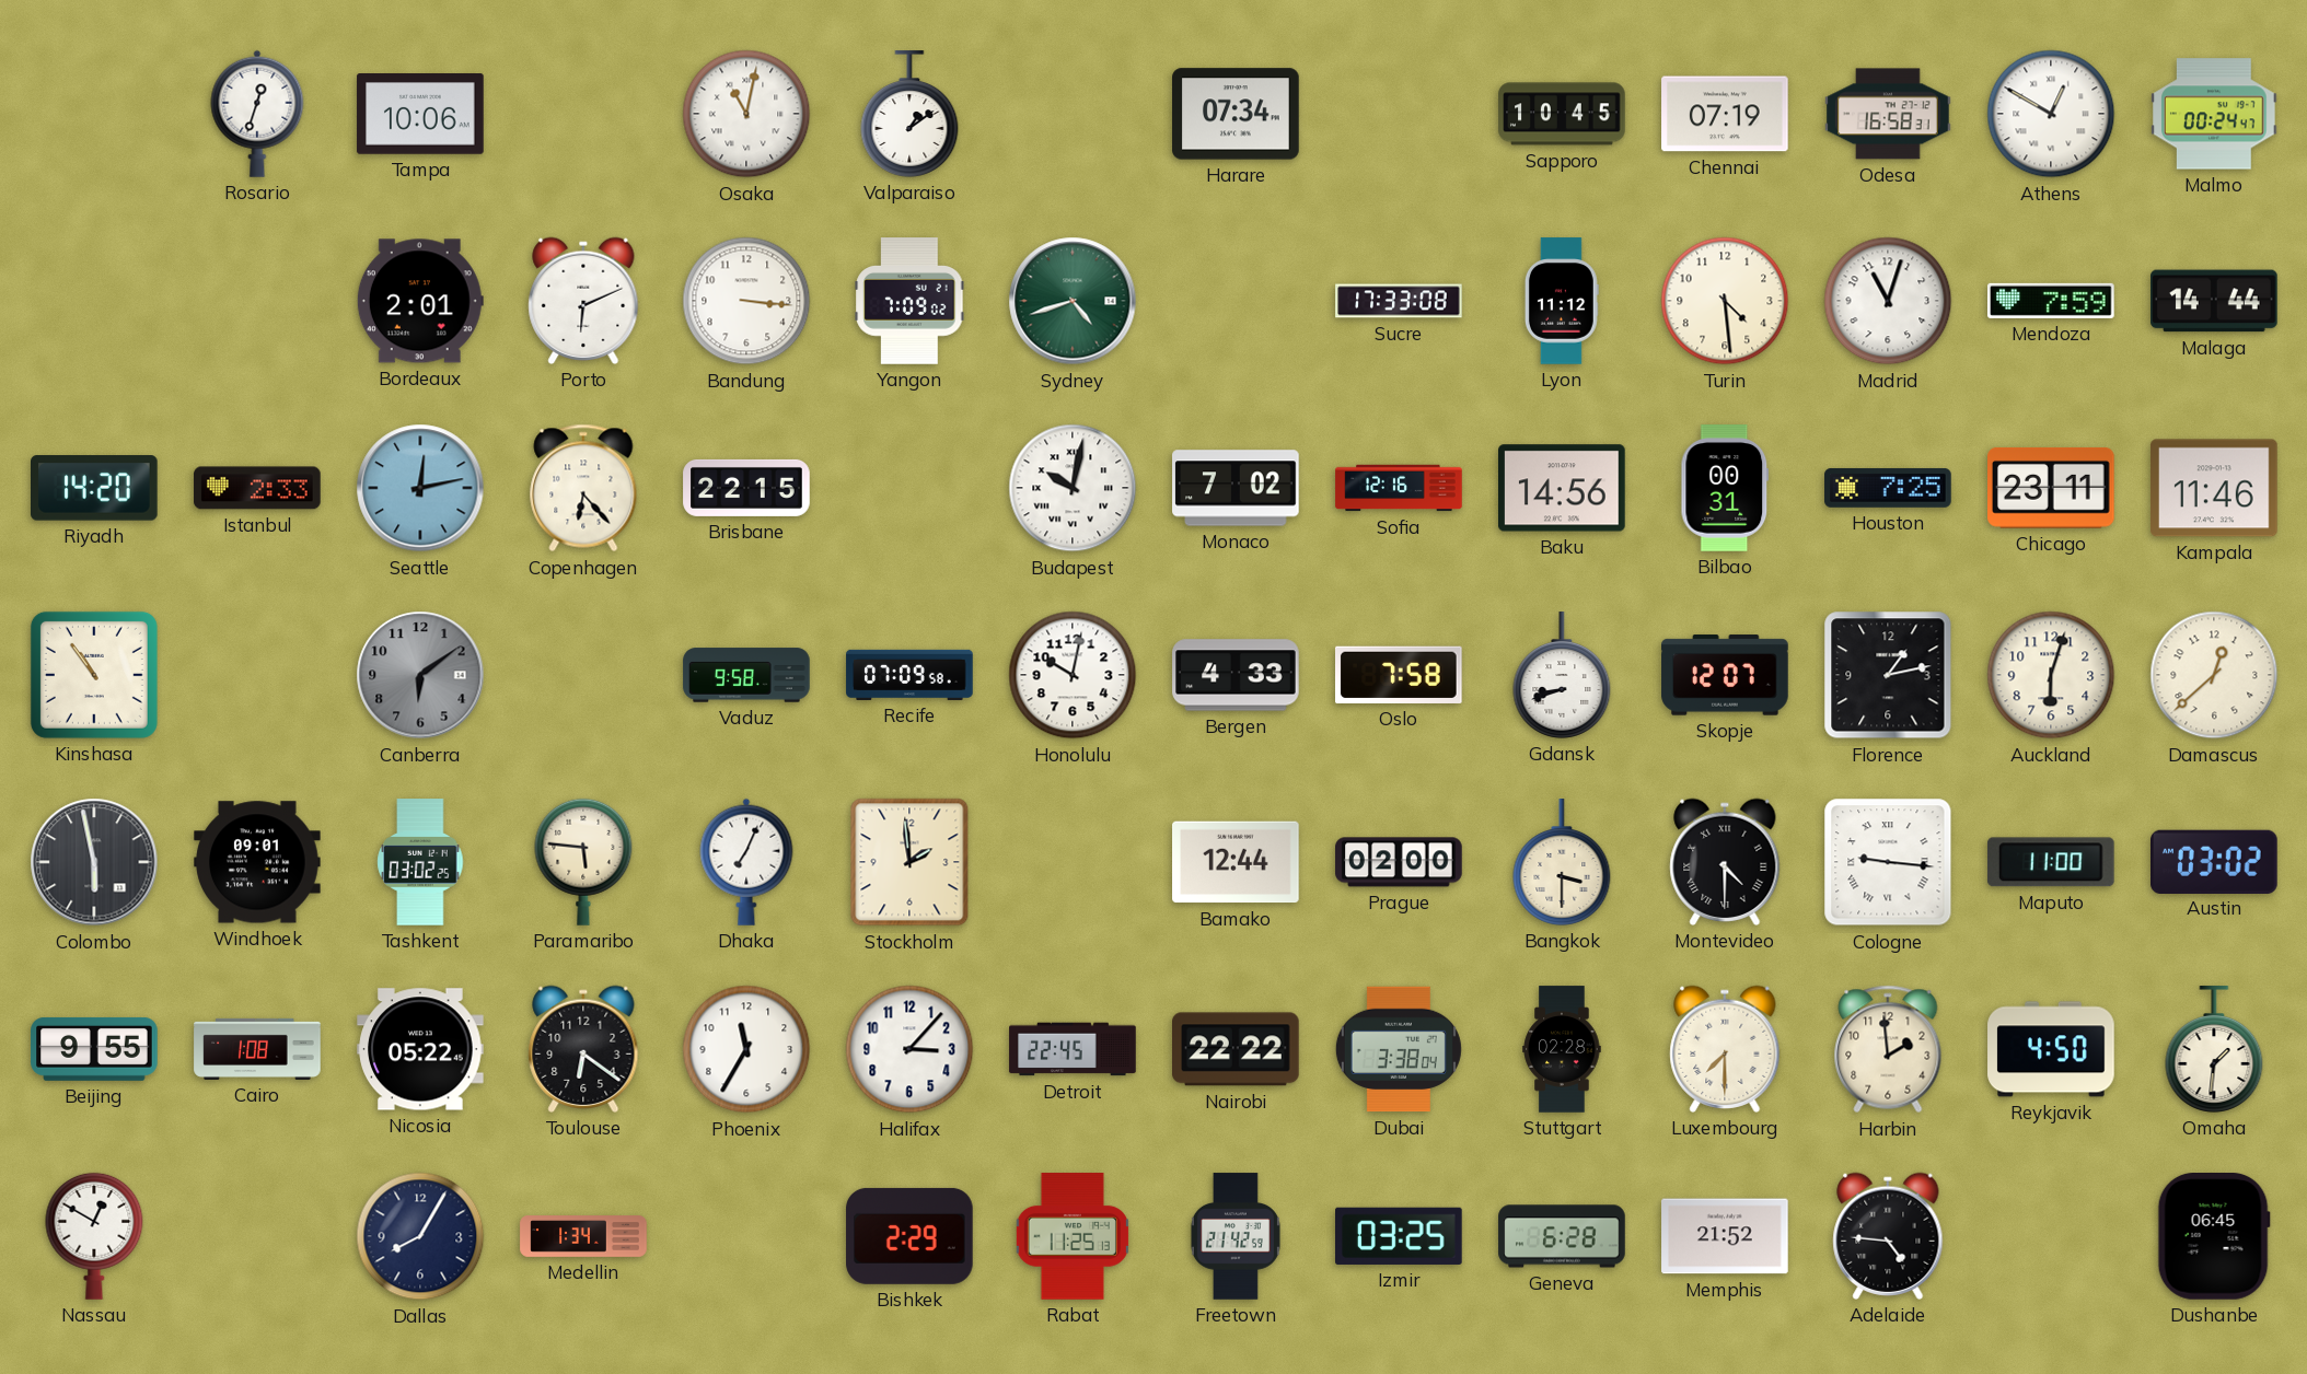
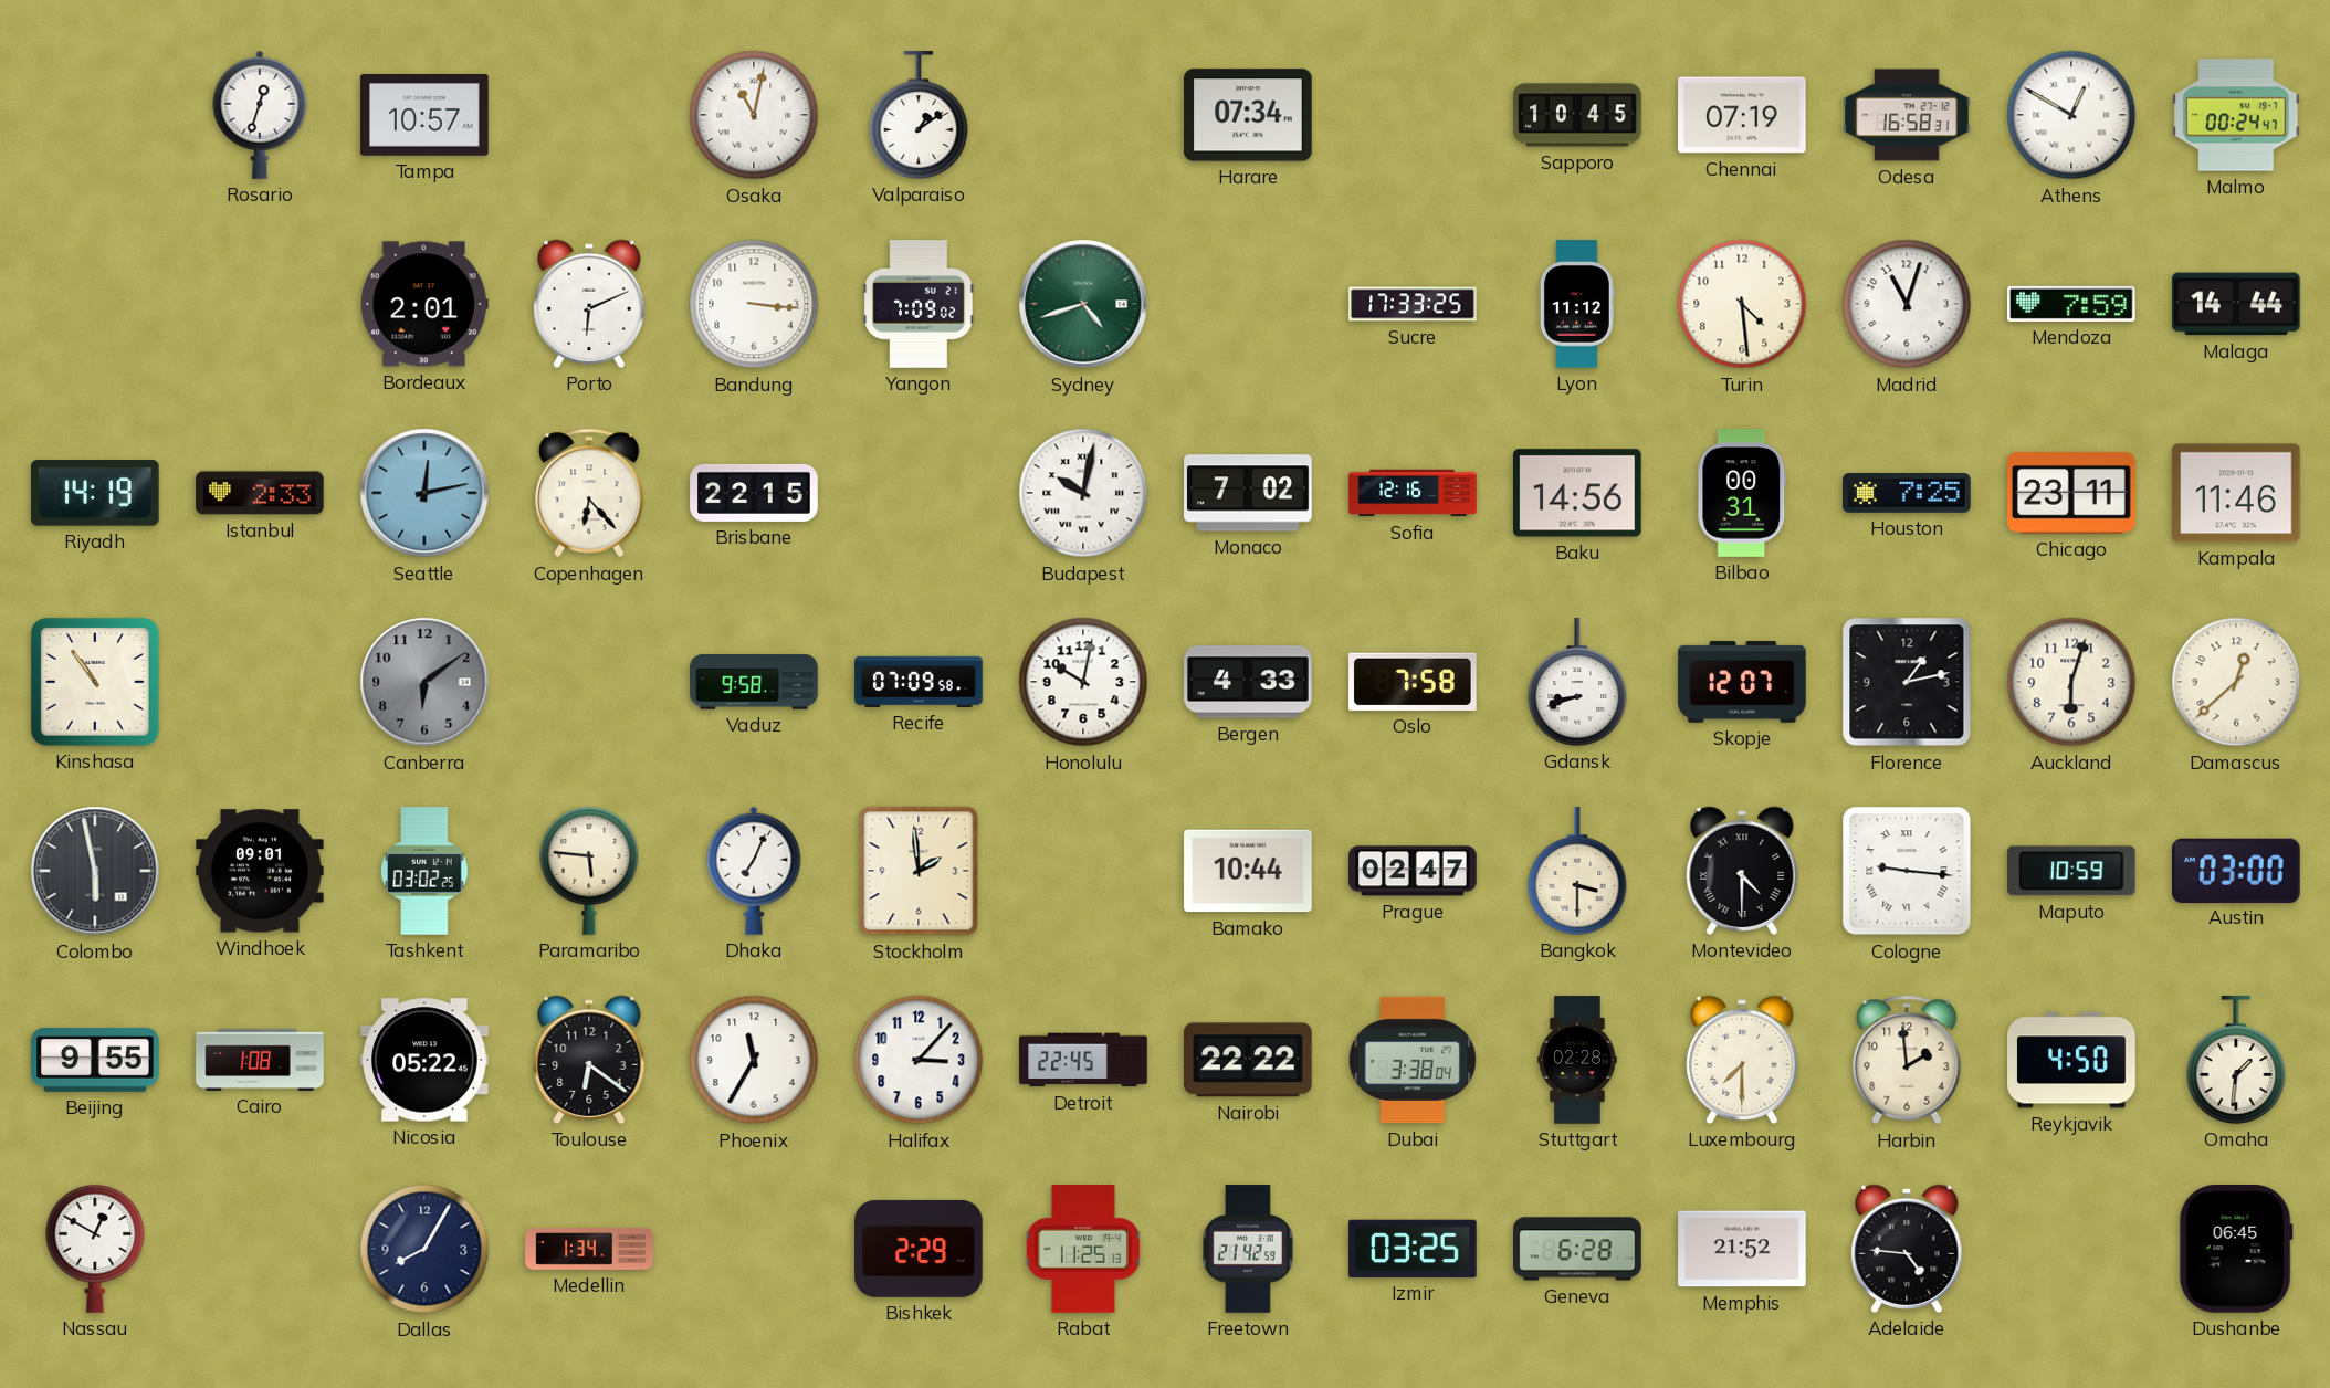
Tampa: 10:06 -> 10:57 (424, 115)
Sucre: 17:33:08 -> 17:33:25 (1413, 304)
Riyadh: 14:20 -> 14:19 (96, 493)
Bamako: 12:44 -> 10:44 (1248, 871)
Prague: 02:00 -> 02:47 (1413, 871)
Maputo: 11:00 -> 10:59 (2071, 871)
Austin: 03:02 -> 03:00 (2237, 870)
